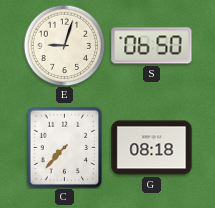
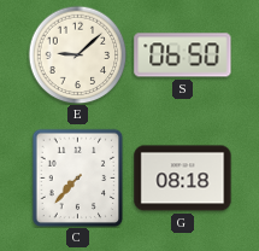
E: 9:03 -> 9:08 (77, 54)
